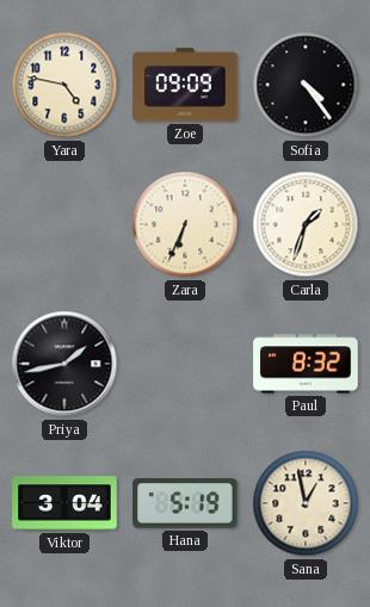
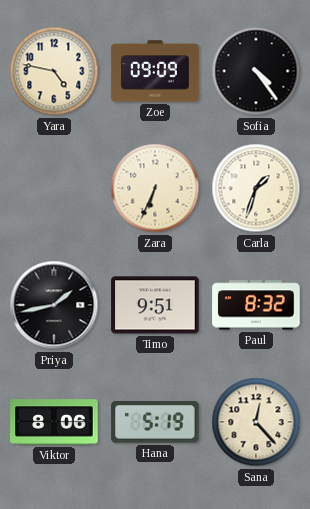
Timo: none -> 9:51 (155, 305)
Viktor: 3:04 -> 8:06 (54, 422)
Sana: 12:58 -> 12:23 (256, 422)
